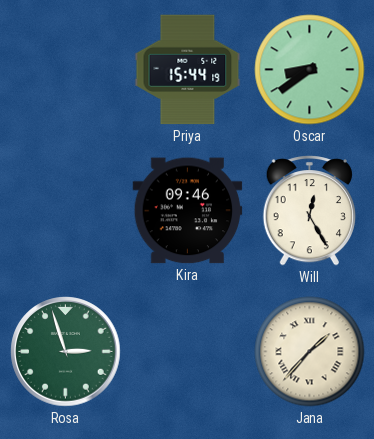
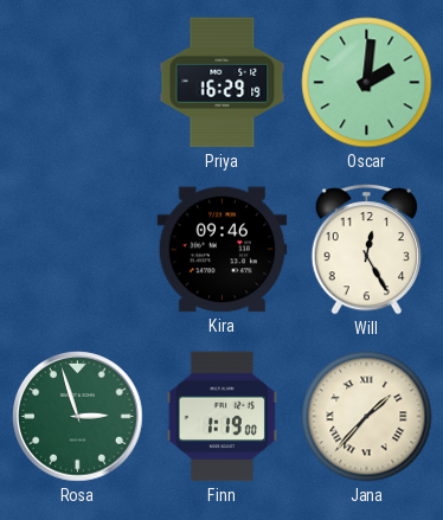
Priya: 15:44 -> 16:29 (223, 83)
Oscar: 8:39 -> 2:01 (367, 83)
Finn: none -> 1:19 (221, 417)
